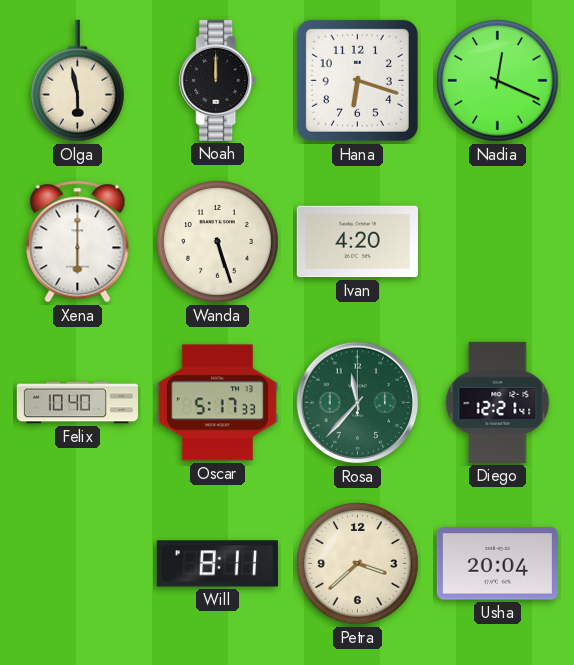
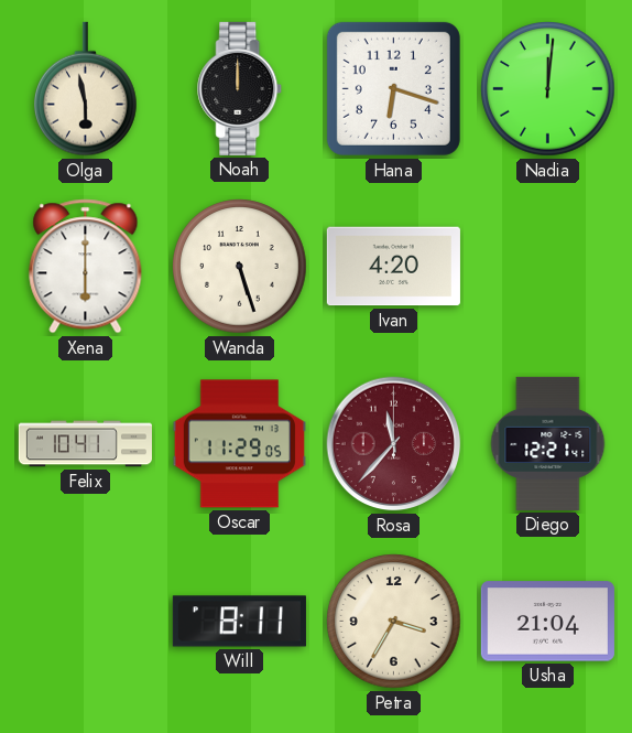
Nadia: 12:19 -> 12:01 (548, 89)
Felix: 10:40 -> 10:41 (85, 444)
Oscar: 5:17 -> 11:29 (239, 444)
Rosa dial: green -> burgundy (394, 444)
Petra: 3:38 -> 3:35 (394, 622)
Usha: 20:04 -> 21:04 (547, 622)
